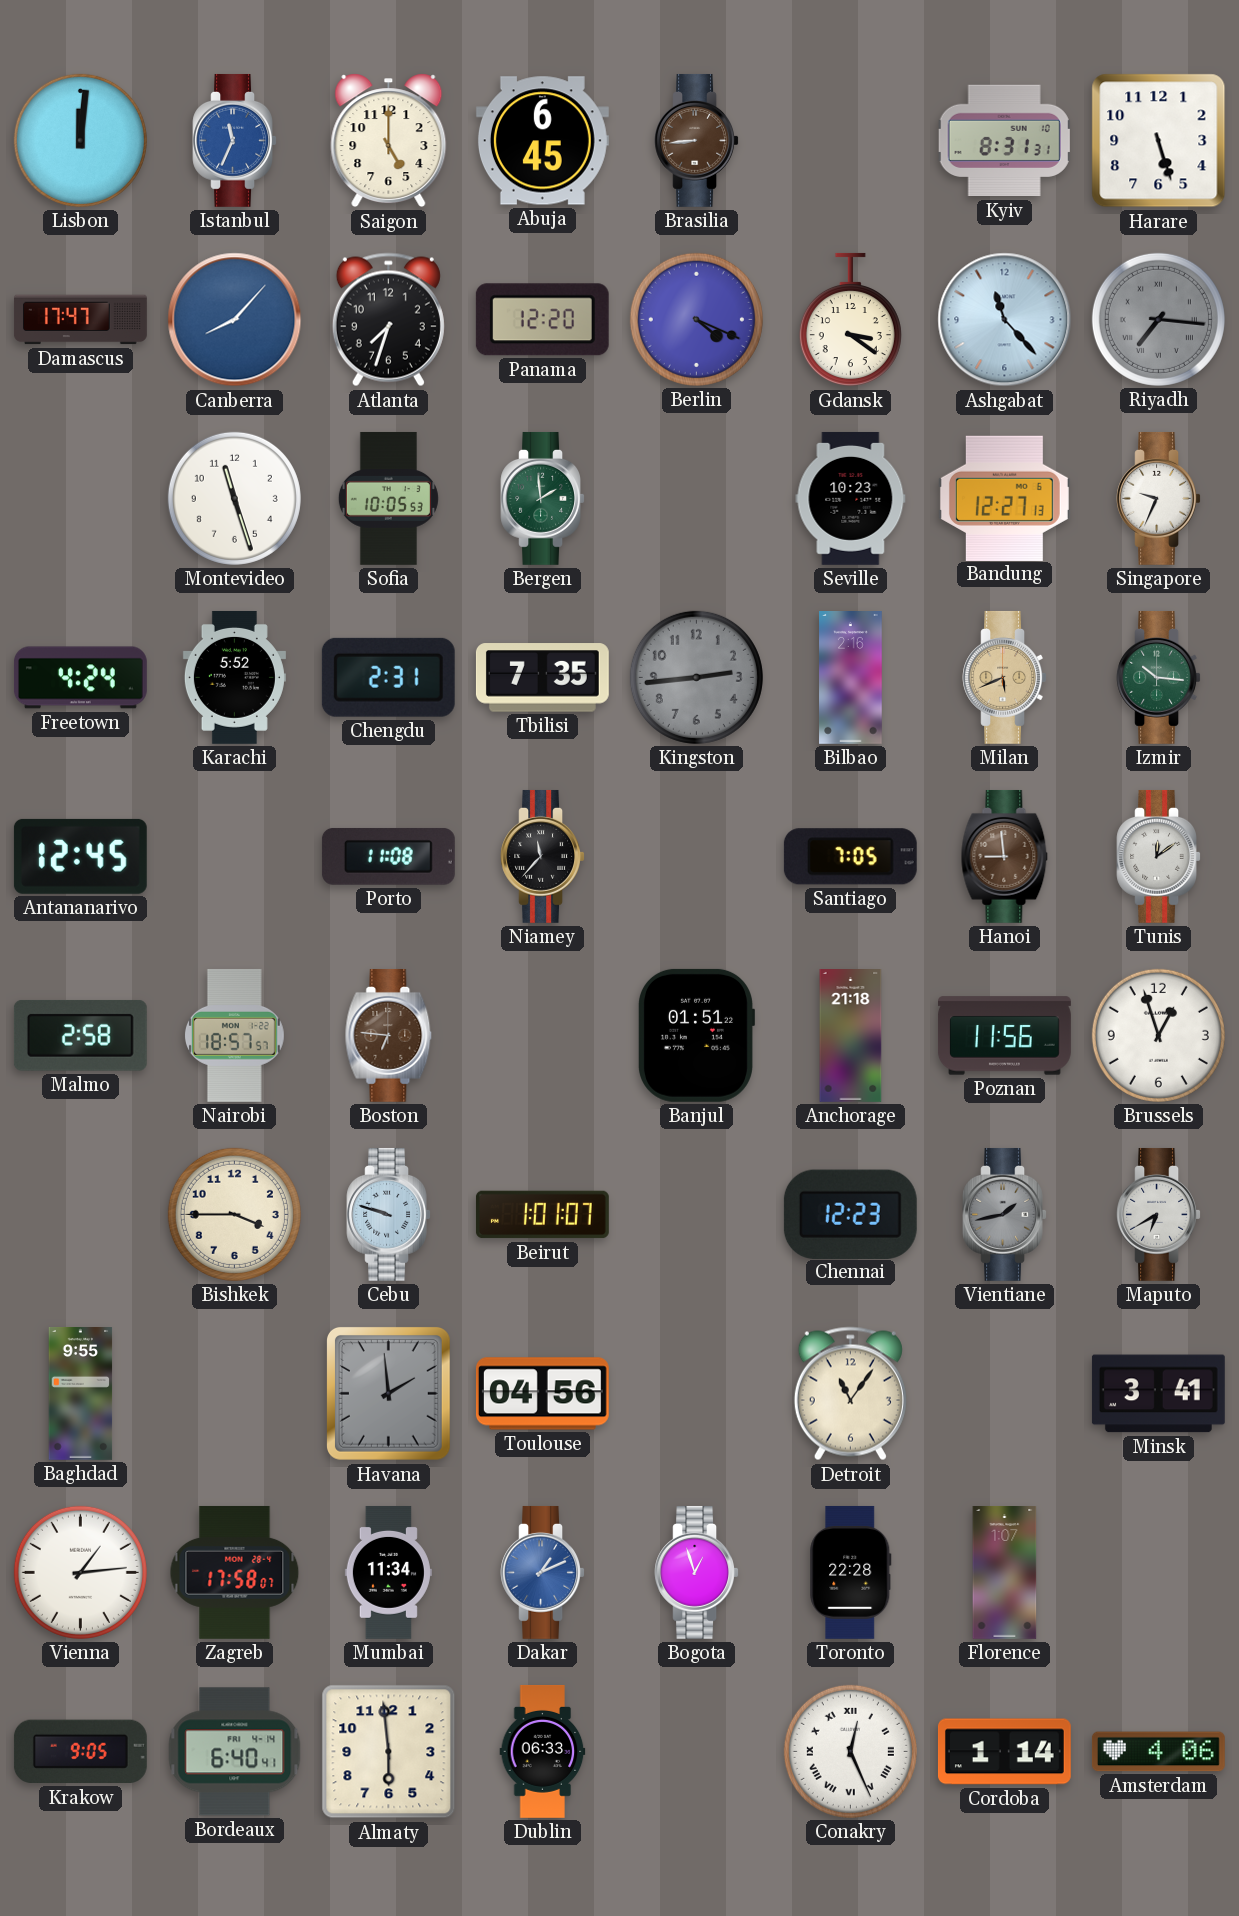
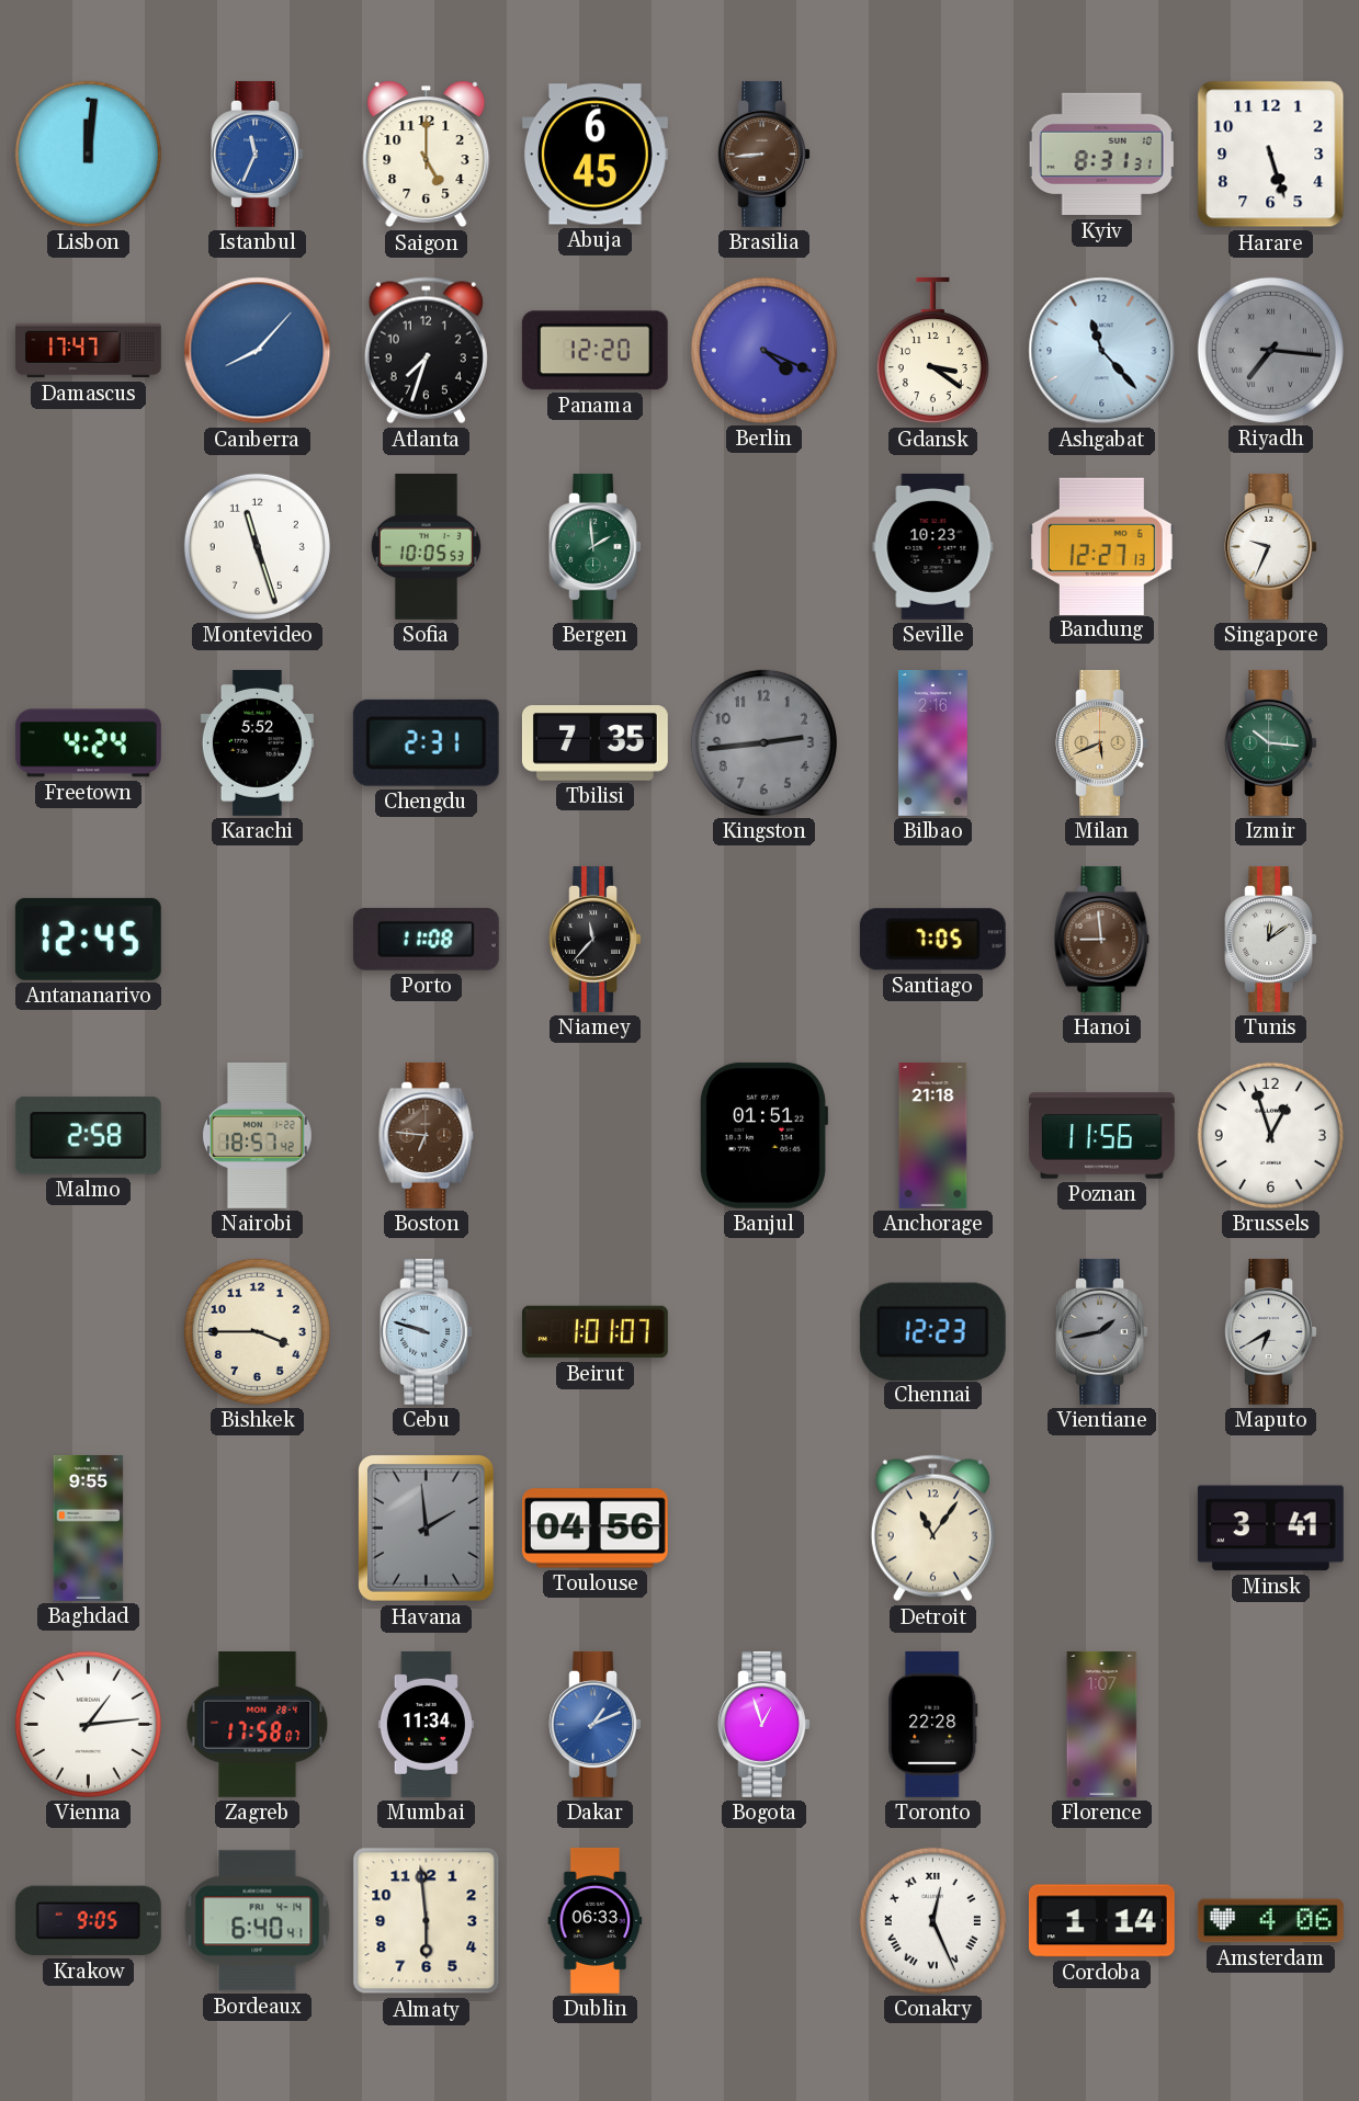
Nairobi: 18:57:57 -> 18:57:42 (257, 1135)
